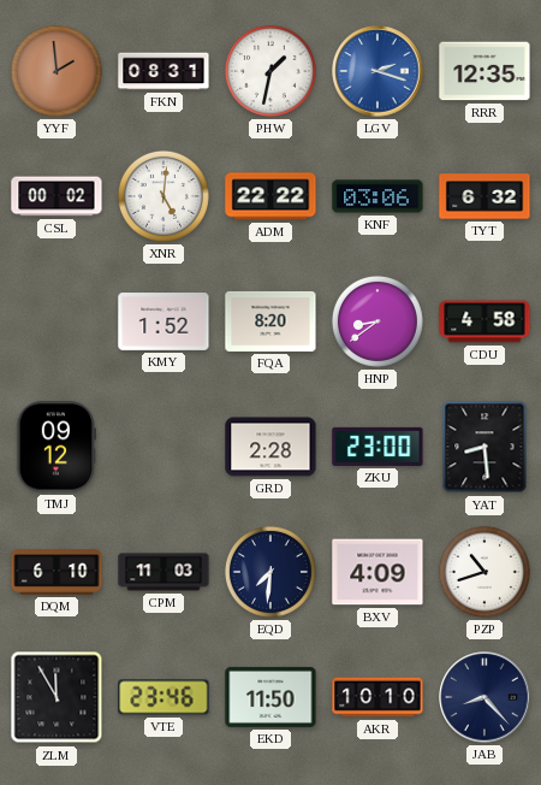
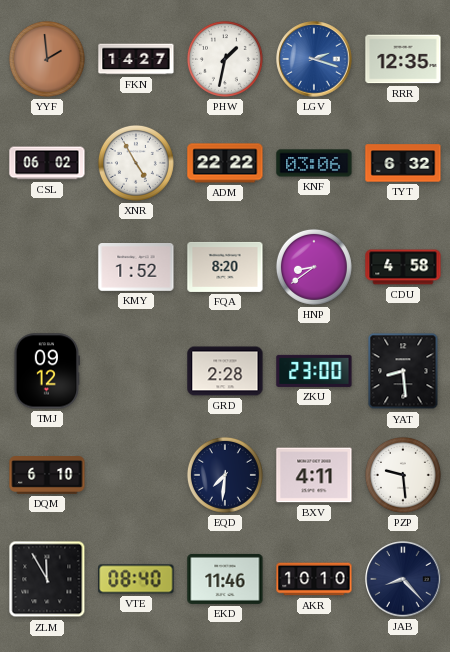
FKN: 08:31 -> 14:27 (136, 59)
CSL: 00:02 -> 06:02 (47, 163)
XNR: 5:01 -> 4:55 (136, 163)
CPM: 11:03 -> none (164, 572)
BXV: 4:09 -> 4:11 (314, 475)
PZP: 10:42 -> 9:29 (403, 475)
VTE: 23:46 -> 08:40 (136, 579)
EKD: 11:50 -> 11:46 (225, 579)
